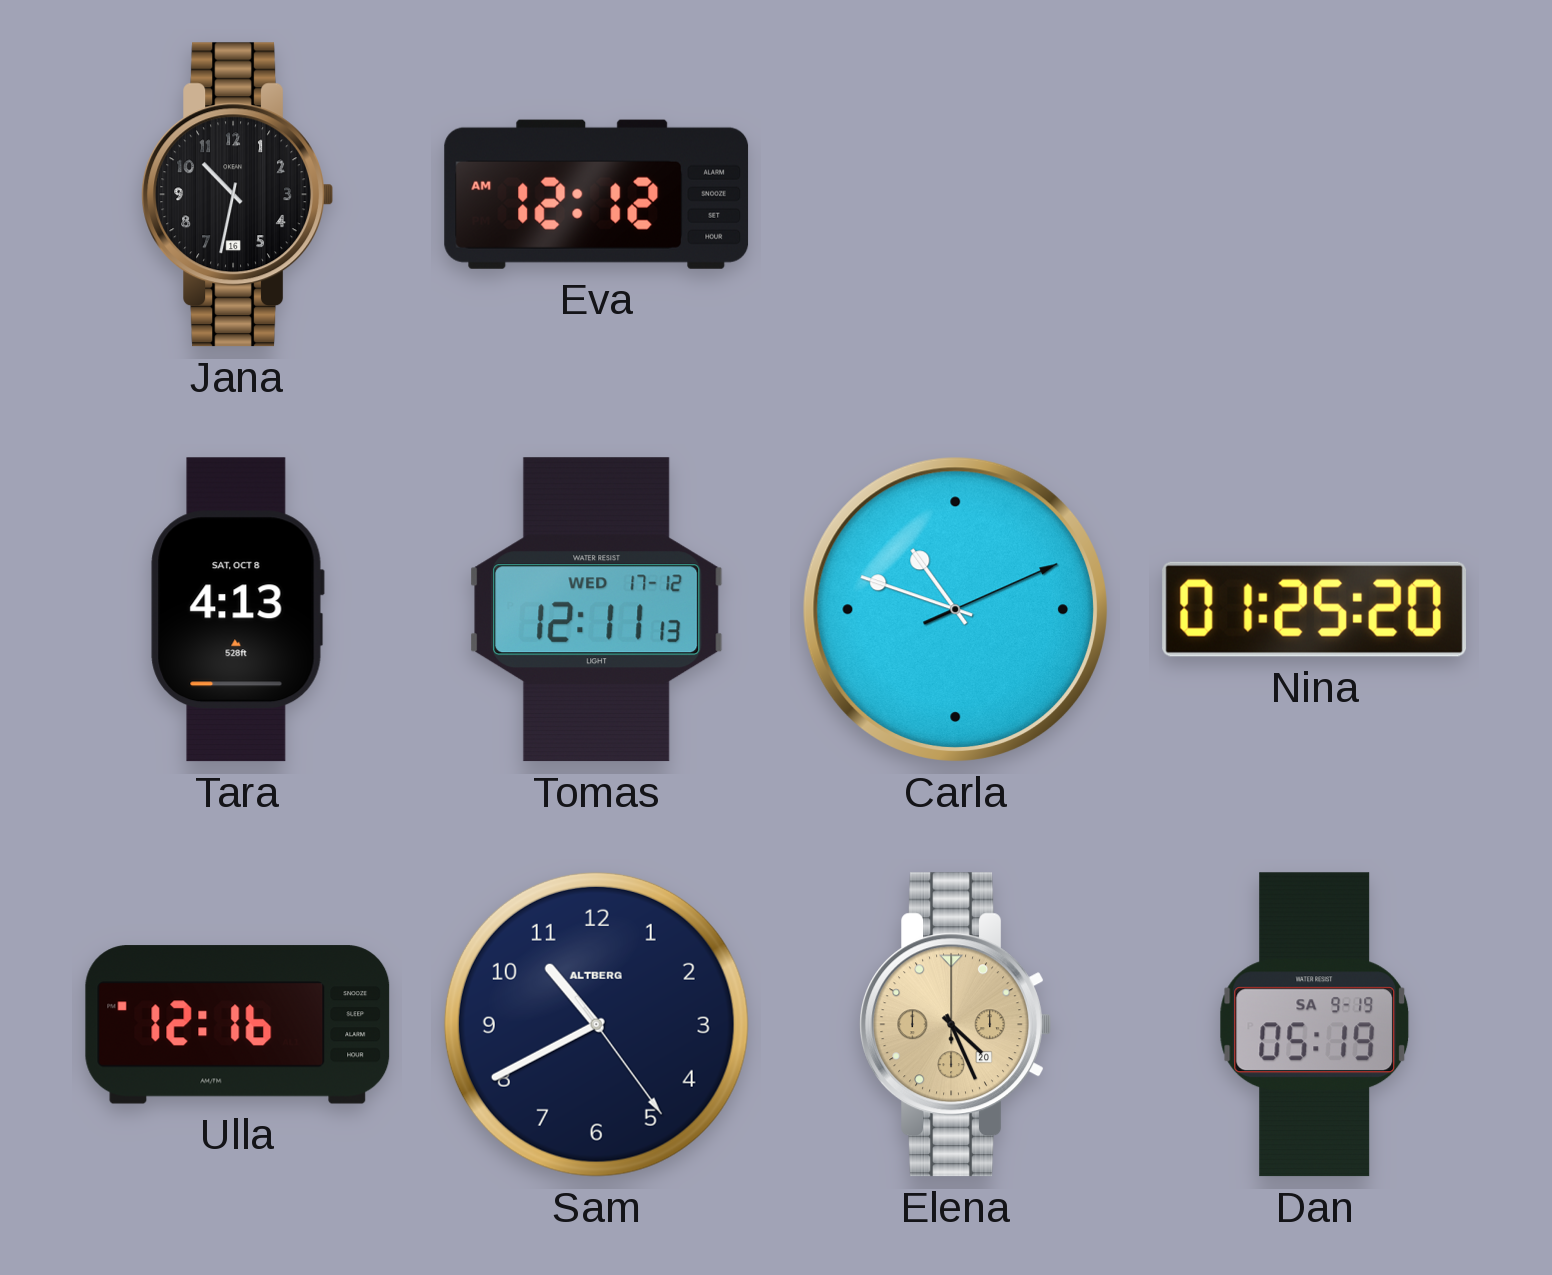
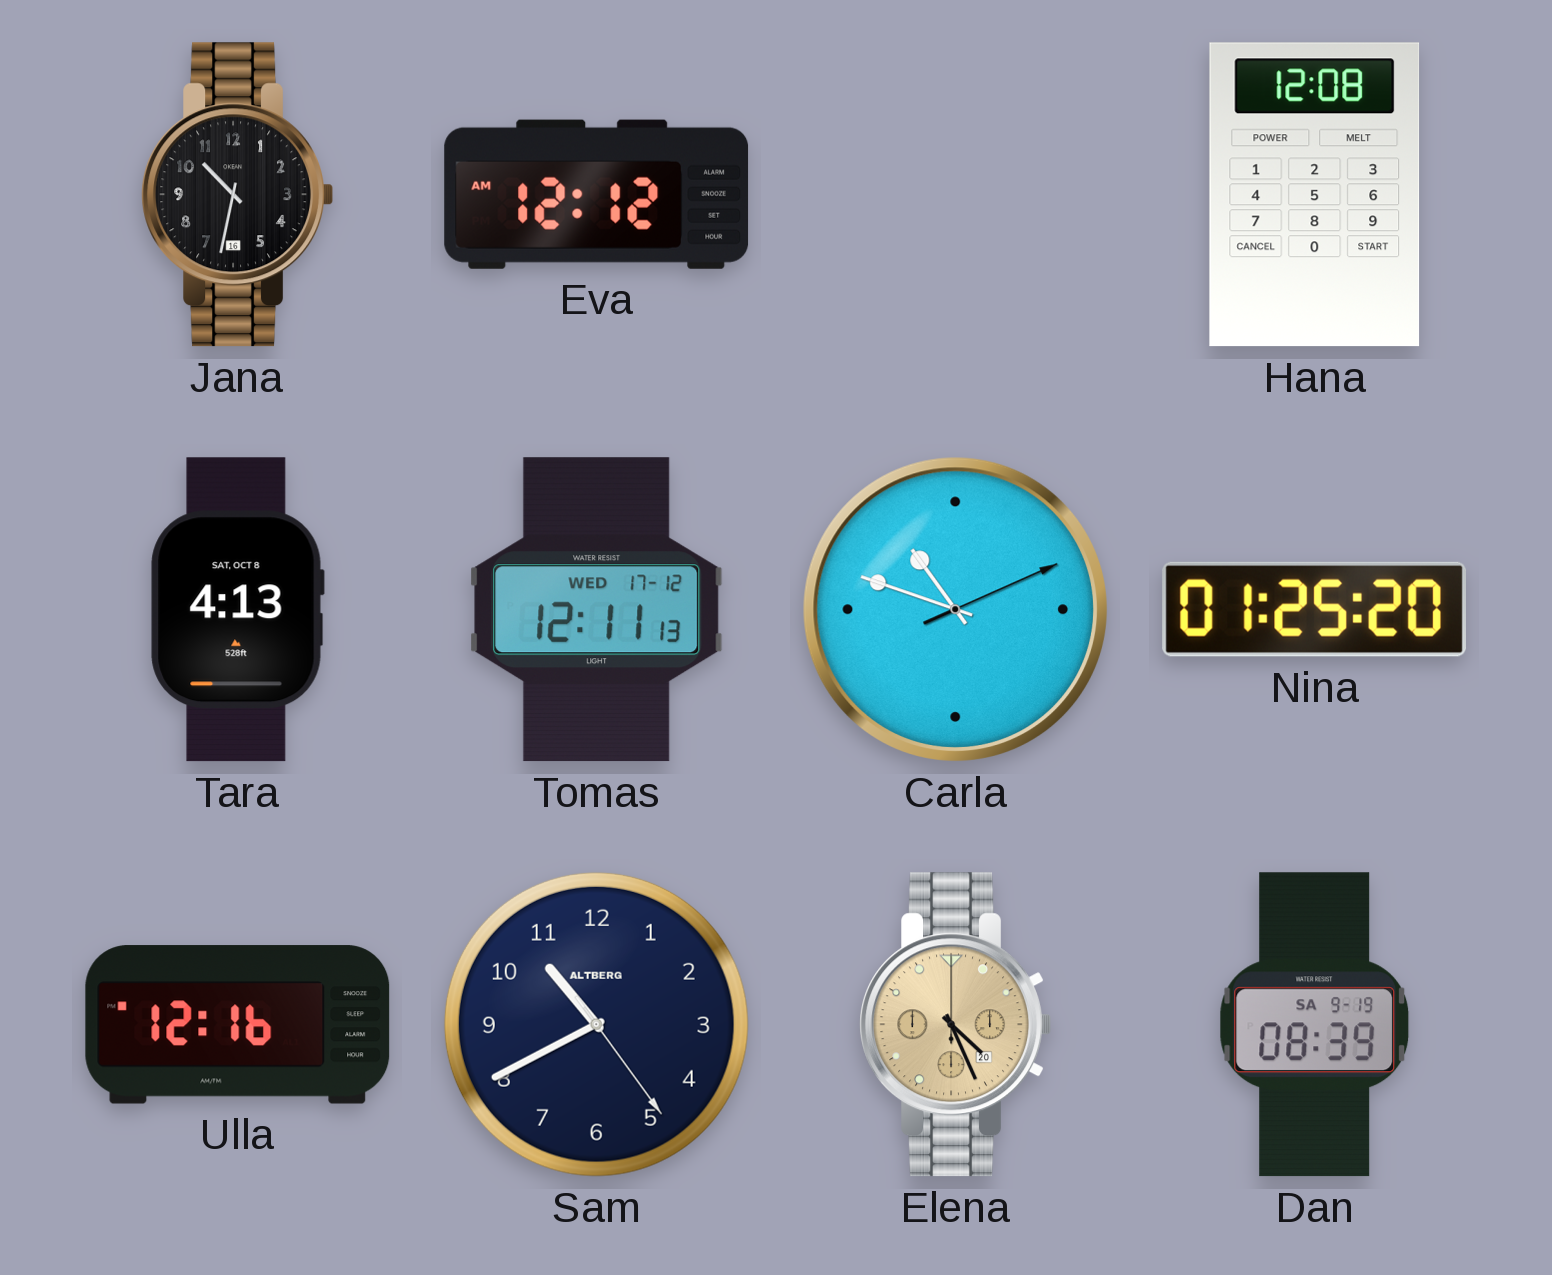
Hana: none -> 12:08 (1315, 195)
Dan: 05:19 -> 08:39 (1315, 1025)
